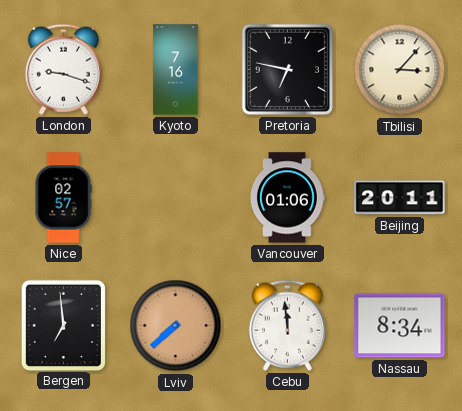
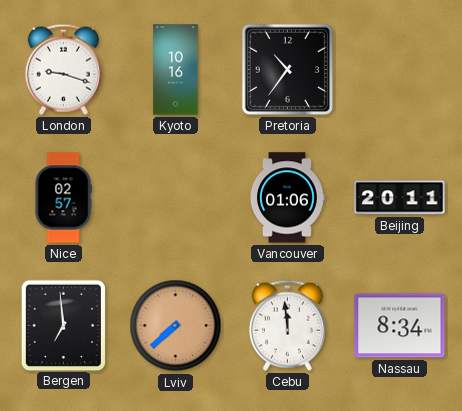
Kyoto: 7:16 -> 10:16 (176, 70)
Pretoria: 6:47 -> 10:36 (287, 69)
Tbilisi: 3:07 -> none (400, 70)
